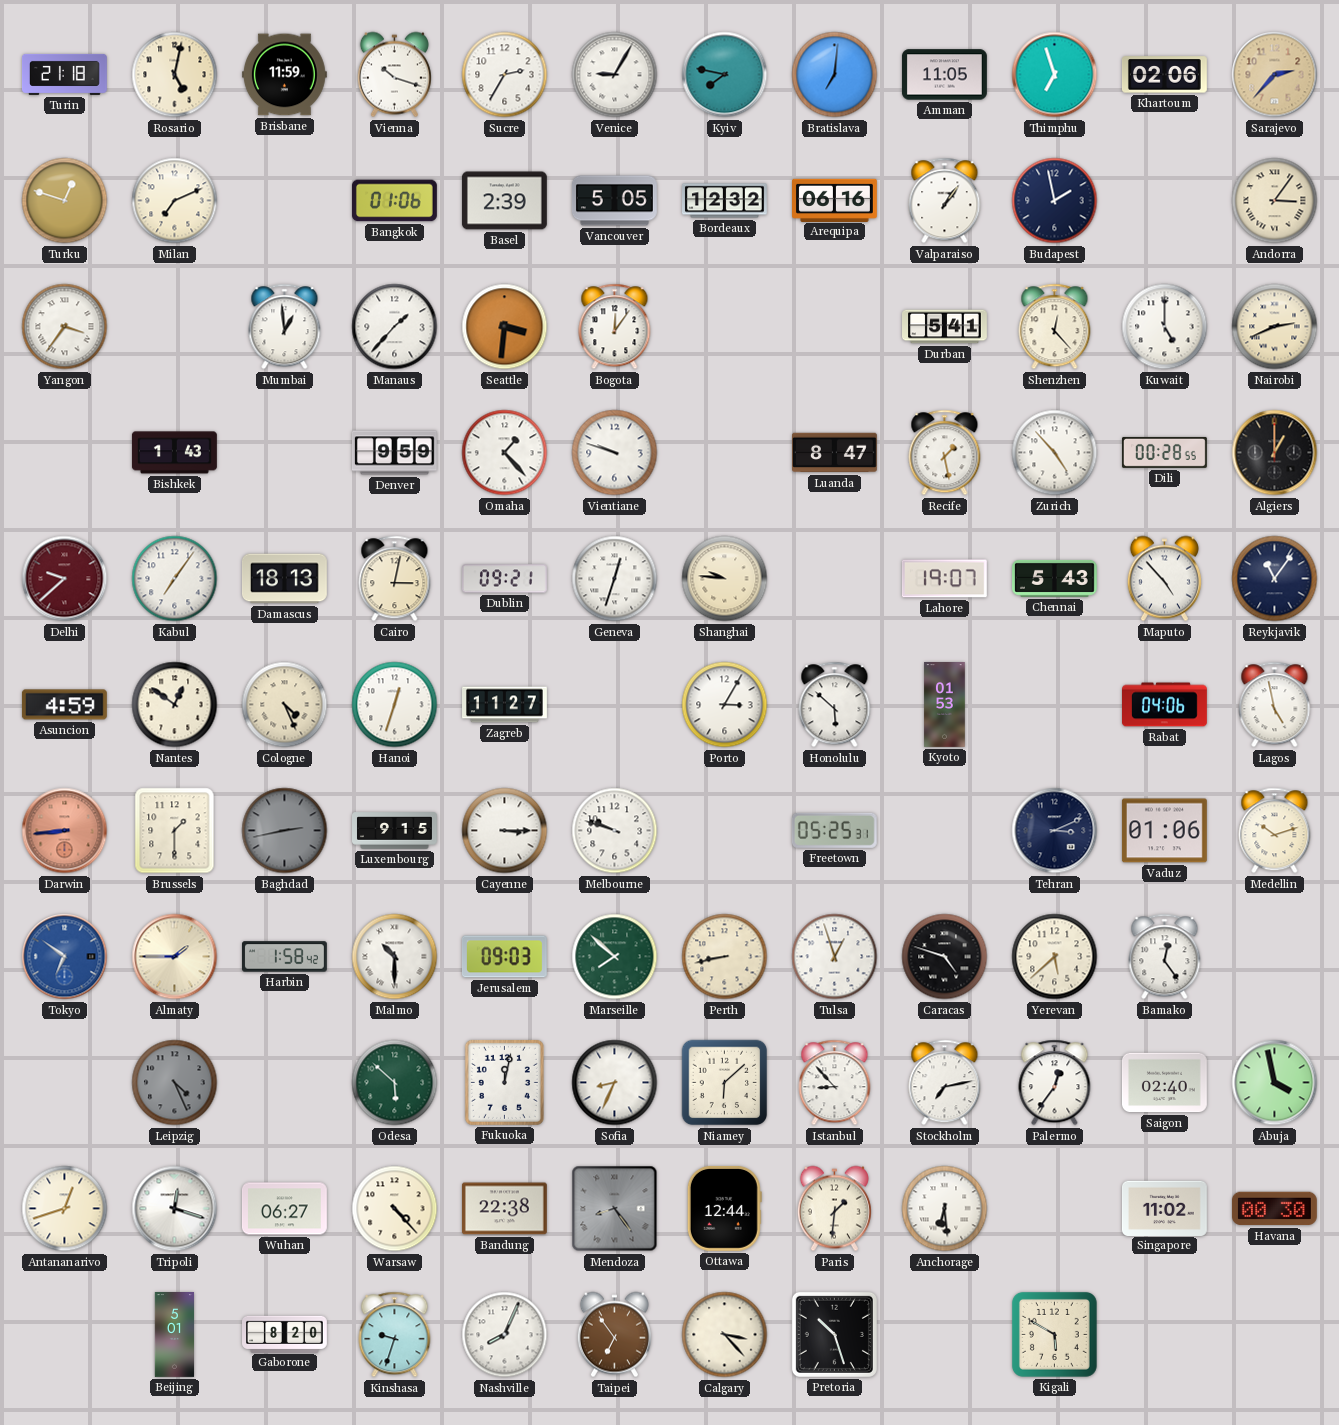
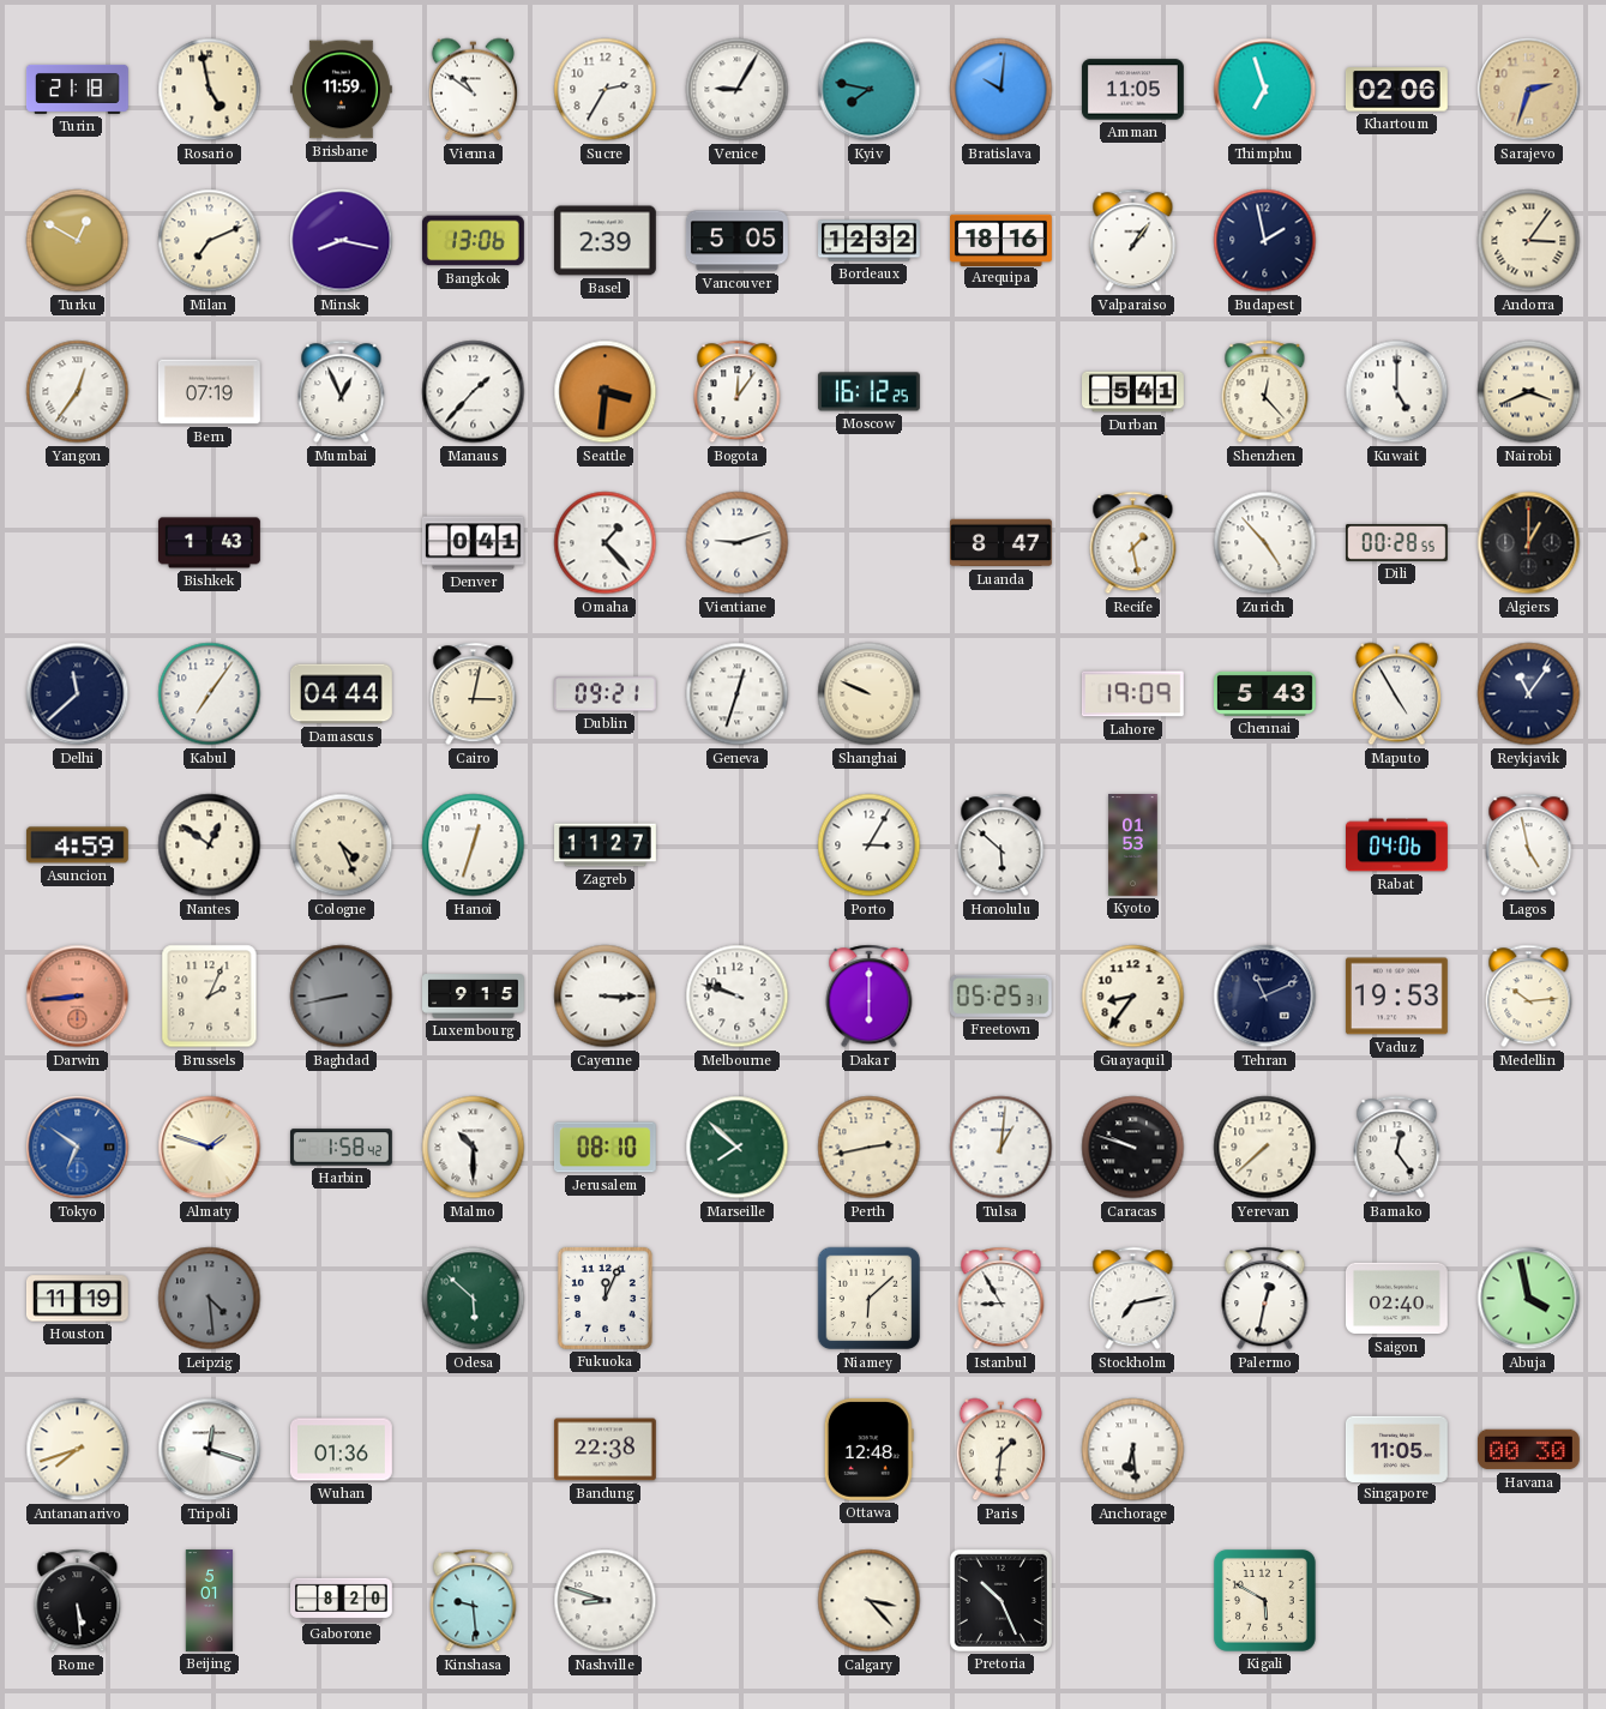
Rosario: 5:02 -> 4:58 (210, 90)
Vienna: 10:18 -> 10:51 (473, 90)
Bratislava: 7:01 -> 10:01 (1002, 90)
Sarajevo: 2:37 -> 2:33 (1529, 90)
Turku: 12:48 -> 12:50 (78, 241)
Minsk: none -> 8:17 (342, 241)
Bangkok: 01:06 -> 13:06 (473, 241)
Arequipa: 06:16 -> 18:16 (1002, 240)
Yangon: 3:36 -> 12:36 (78, 392)
Bern: none -> 07:19 (209, 392)
Mumbai: 12:59 -> 12:56 (342, 392)
Moscow: none -> 16:12 (868, 392)
Nairobi: 2:41 -> 3:41 (1529, 392)
Denver: 9:59 -> 0:41 (473, 543)
Vientiane: 9:48 -> 9:12 (738, 543)
Delhi: 9:38 -> 11:38 (78, 694)
Delhi dial: burgundy -> navy (78, 694)
Damascus: 18:13 -> 04:44 (342, 694)
Shanghai: 9:46 -> 9:49 (870, 694)
Lahore: 19:07 -> 19:09 (1132, 694)
Maputo: 4:53 -> 4:55 (1396, 694)
Brussels: 1:30 -> 2:04 (210, 997)
Baghdad: 2:43 -> 8:43 (342, 997)
Dakar: none -> 6:00 (870, 997)
Guayaquil: none -> 8:36 (1133, 997)
Tehran: 3:11 -> 11:11 (1265, 997)
Vaduz: 01:06 -> 19:53 (1396, 997)
Medellin: 10:12 -> 10:14 (1529, 997)
Almaty: 1:45 -> 1:48 (210, 1148)
Jerusalem: 09:03 -> 08:10 (604, 1148)
Perth: 8:43 -> 2:43 (870, 1148)
Tulsa: 12:57 -> 1:01 (1002, 1148)
Caracas: 4:48 -> 9:48 (1133, 1148)
Yerevan: 5:38 -> 7:38 (1265, 1148)
Houston: none -> 11:19 (77, 1299)
Leipzig: 4:26 -> 4:29 (210, 1299)
Fukuoka: 12:02 -> 12:04 (604, 1298)
Sofia: 8:34 -> none (615, 1083)
Istanbul: 8:53 -> 8:55 (1002, 1299)
Palermo: 12:36 -> 12:32 (1265, 1299)
Antananarivo: 12:42 -> 7:42 (78, 1450)
Wuhan: 06:27 -> 01:36 (341, 1450)
Warsaw: 4:23 -> none (395, 1209)
Mendoza: 8:24 -> none (615, 1209)
Ottawa: 12:44 -> 12:48 (868, 1449)
Singapore: 11:02 -> 11:05 (1396, 1449)
Rome: none -> 5:29 (78, 1601)
Kinshasa: 9:33 -> 9:29 (474, 1601)
Nashville: 8:04 -> 8:48 (606, 1601)
Taipei: 6:54 -> none (614, 1335)
Pretoria: 10:27 -> 10:26 (1000, 1600)
